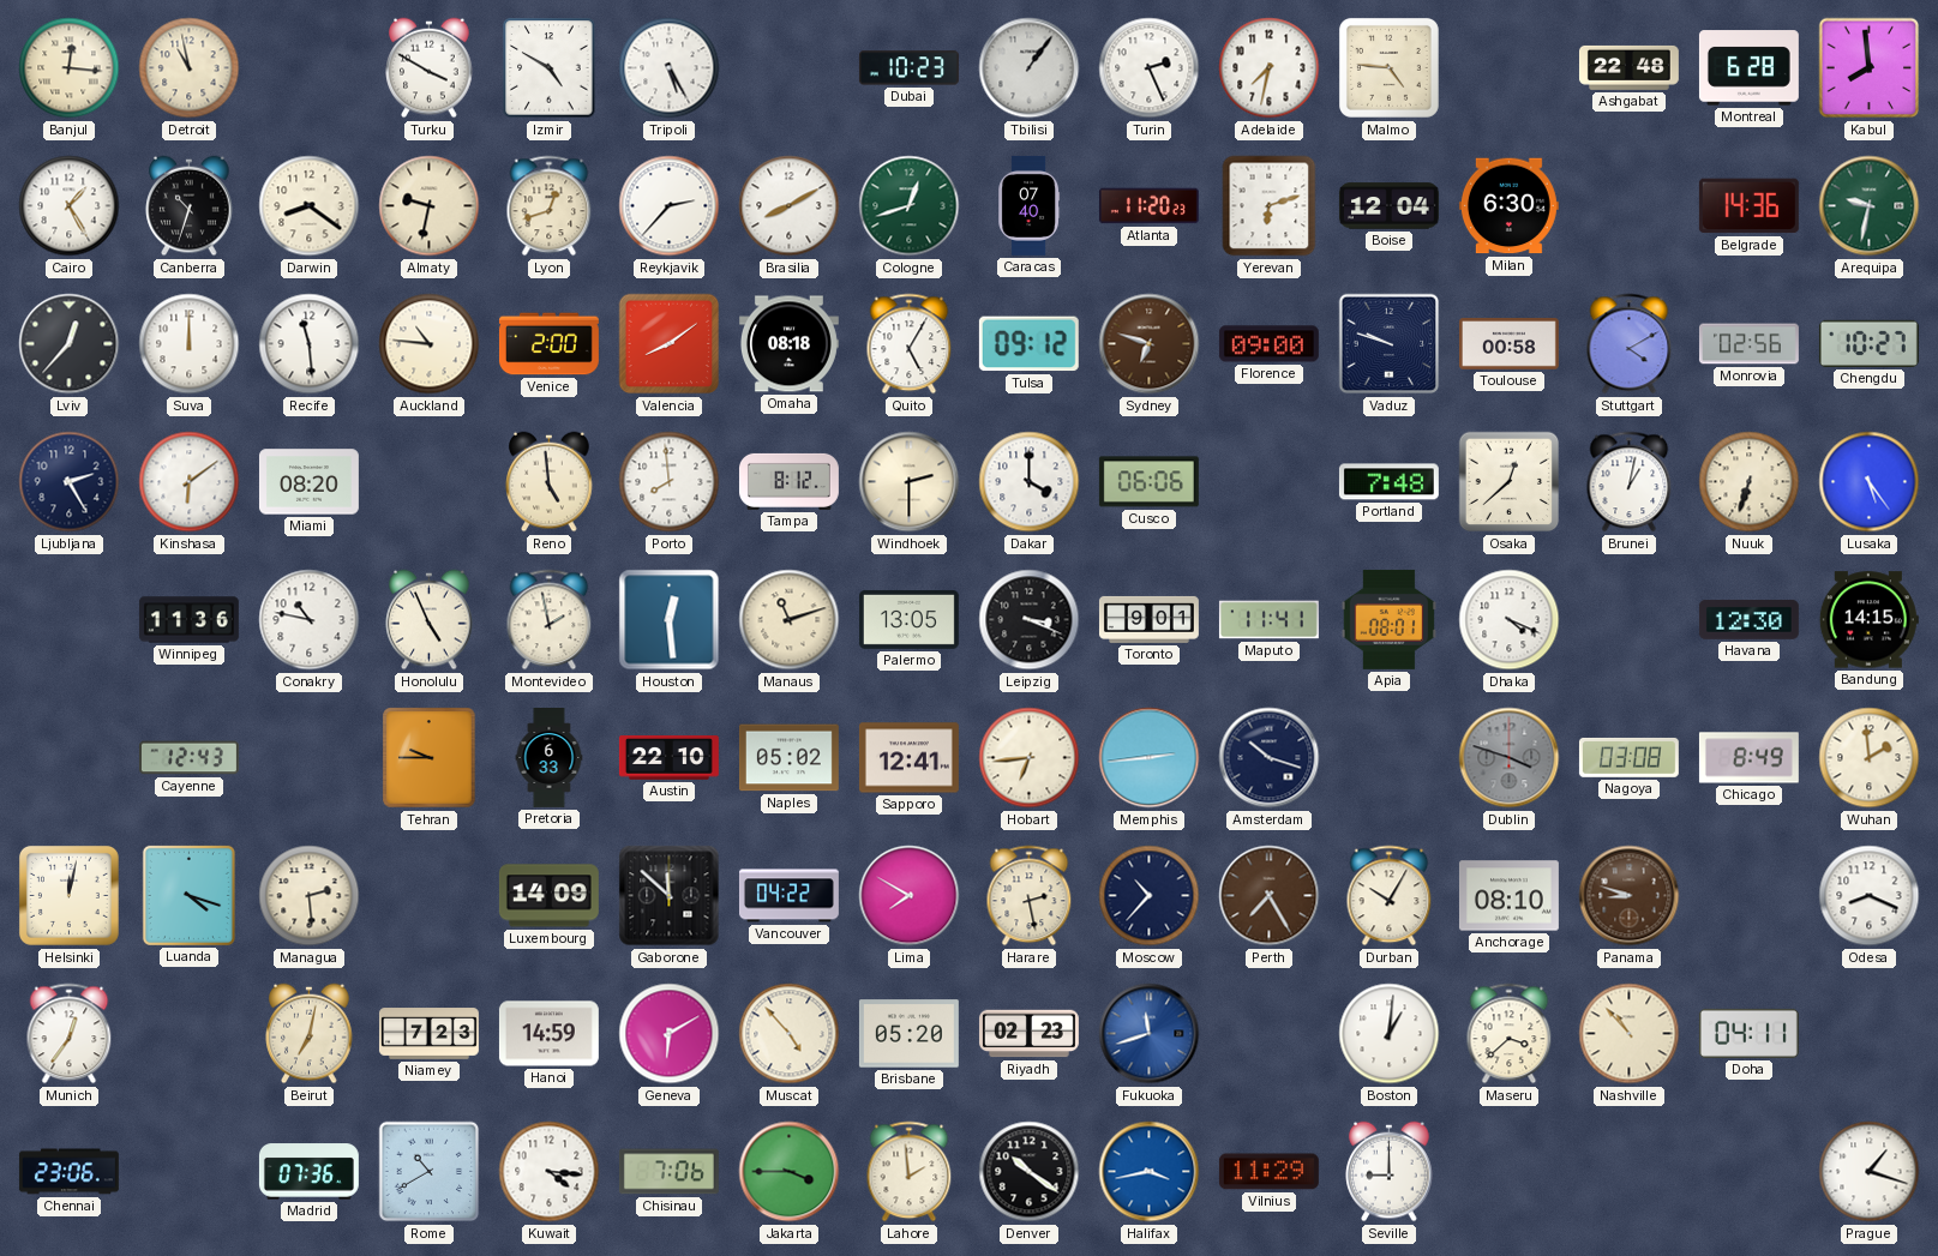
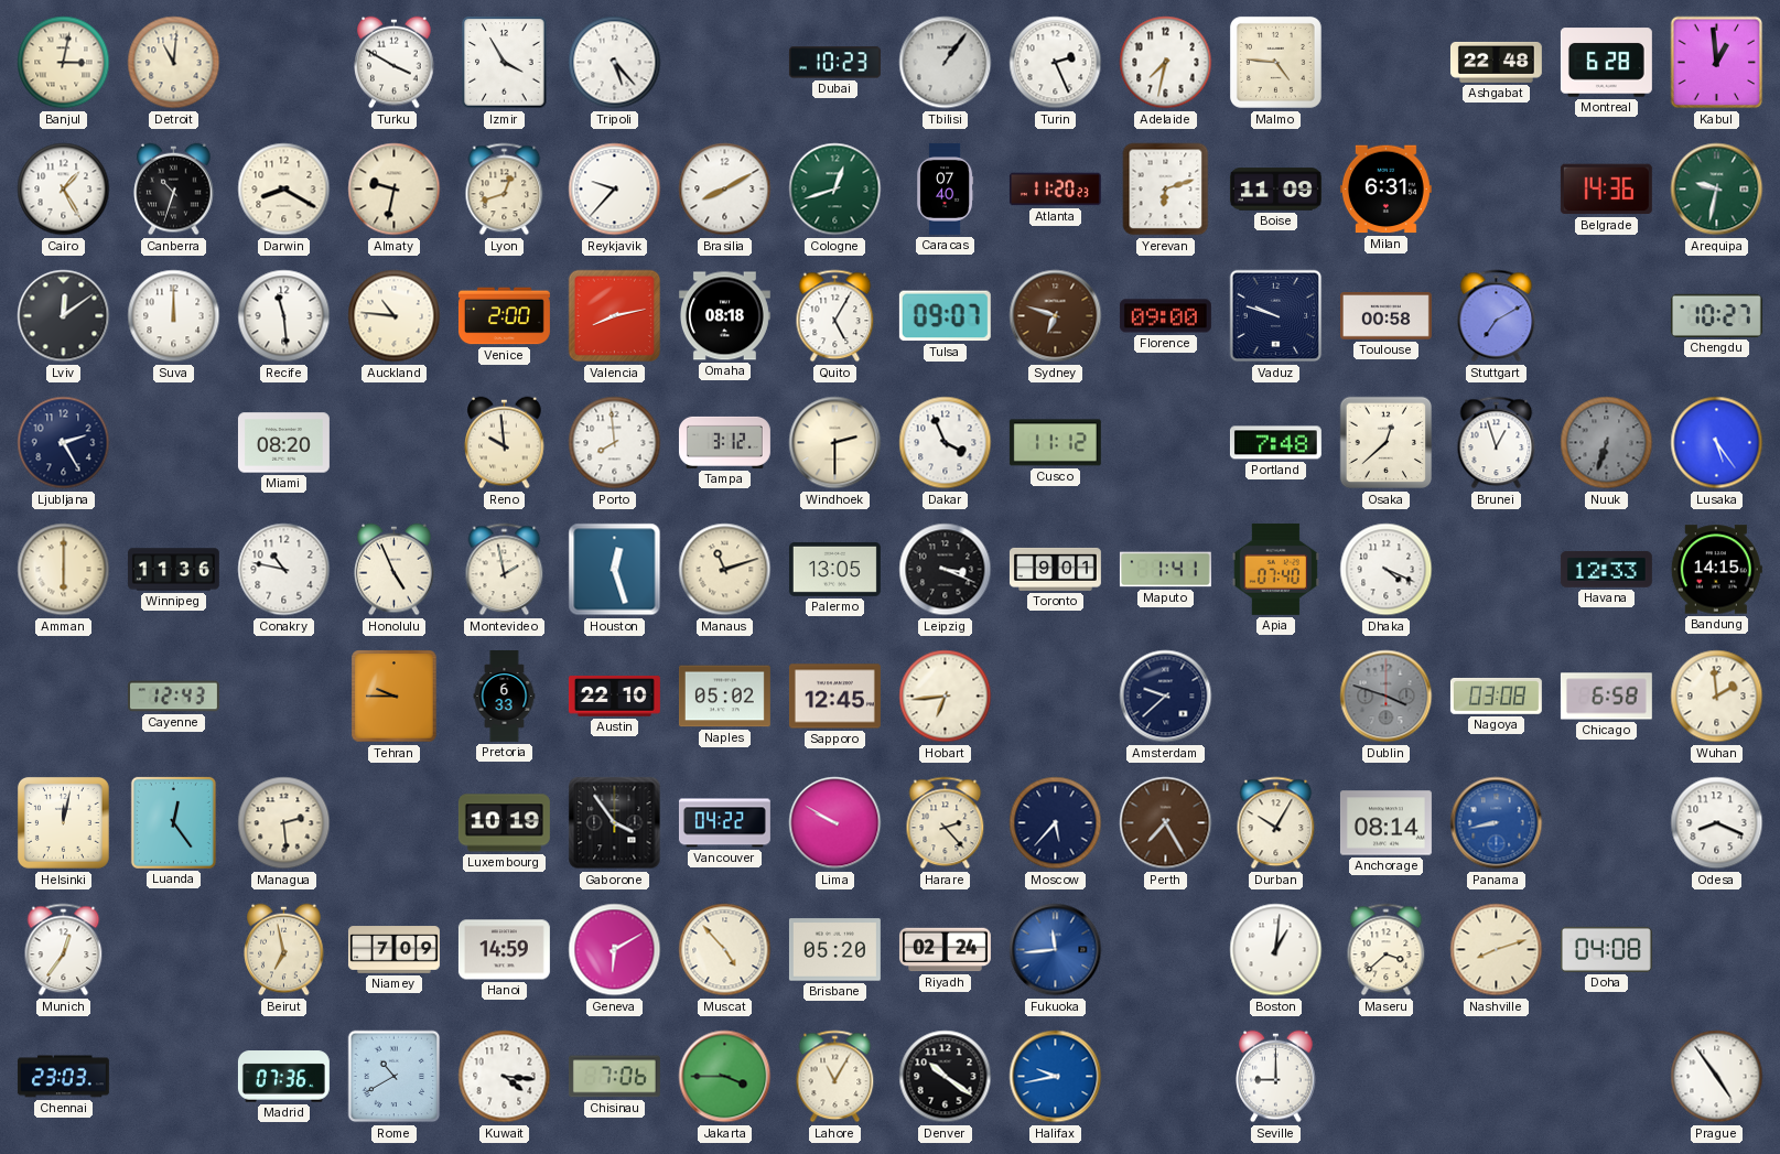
Banjul: 12:16 -> 3:02 (64, 63)
Detroit: 10:58 -> 11:01 (174, 63)
Izmir: 4:50 -> 3:55 (505, 63)
Tripoli: 5:25 -> 5:23 (615, 63)
Kabul: 7:59 -> 12:59 (1717, 63)
Darwin: 8:21 -> 8:20 (284, 190)
Reykjavik: 2:37 -> 9:37 (615, 190)
Boise: 12:04 -> 11:09 (1275, 190)
Milan: 6:30 -> 6:31 (1385, 190)
Lviv: 12:37 -> 12:09 (64, 316)
Valencia: 8:09 -> 8:13 (615, 316)
Tulsa: 09:12 -> 09:07 (945, 316)
Stuttgart: 4:10 -> 7:10 (1497, 316)
Monrovia: 02:56 -> none (1748, 344)
Kinshasa: 6:09 -> none (190, 482)
Reno: 4:59 -> 9:59 (505, 443)
Tampa: 8:12 -> 3:12 (724, 442)
Dakar: 4:00 -> 3:56 (946, 443)
Cusco: 06:06 -> 11:12 (1055, 443)
Brunei: 1:02 -> 12:57 (1497, 443)
Nuuk dial: cream -> grey (1607, 443)
Amman: none -> 6:00 (64, 570)
Houston: 12:29 -> 12:27 (615, 570)
Maputo: 11:41 -> 1:41 (1165, 570)
Apia: 08:01 -> 07:40 (1275, 569)
Havana: 12:30 -> 12:33 (1606, 569)
Sapporo: 12:41 -> 12:45 (834, 697)
Memphis: 2:44 -> none (1150, 758)
Amsterdam: 10:18 -> 9:38 (1166, 697)
Chicago: 8:49 -> 6:58 (1606, 697)
Luanda: 4:18 -> 12:24 (173, 822)
Luxembourg: 14:09 -> 10:19 (504, 823)
Gaborone: 11:52 -> 3:54 (615, 823)
Lima: 7:50 -> 9:50 (835, 823)
Harare: 2:28 -> 2:23 (946, 823)
Moscow: 10:37 -> 5:37 (1056, 823)
Anchorage: 08:10 -> 08:14 (1385, 823)
Panama: 8:48 -> 8:43 (1497, 823)
Panama dial: brown -> blue (1497, 823)
Beirut: 7:02 -> 6:58 (284, 950)
Niamey: 7:23 -> 7:09 (393, 950)
Riyadh: 02:23 -> 02:24 (945, 950)
Fukuoka: 11:42 -> 11:44 (1056, 950)
Nashville: 10:53 -> 8:12 (1497, 950)
Doha: 04:11 -> 04:08 (1606, 949)
Chennai: 23:06 -> 23:03 (63, 1077)
Lahore: 1:59 -> 11:05 (835, 1077)
Halifax: 3:43 -> 9:43 (1056, 1077)
Vilnius: 11:29 -> none (1268, 1172)
Prague: 1:18 -> 4:54 (1717, 1077)
